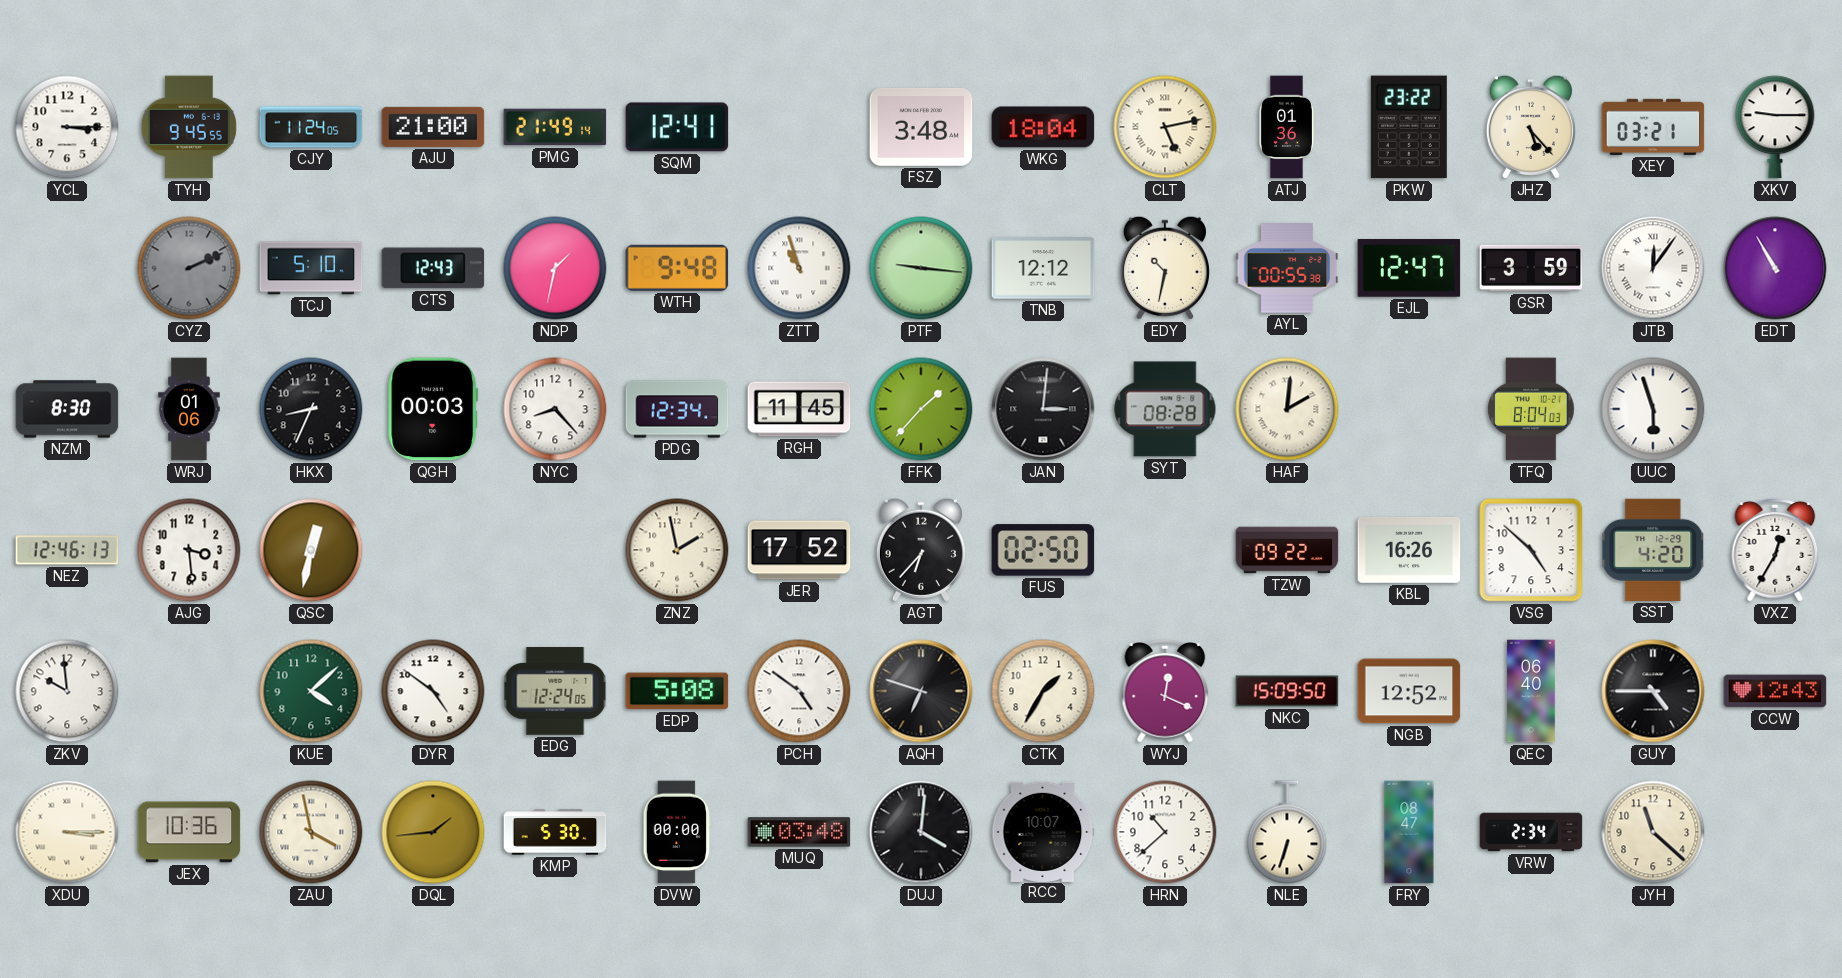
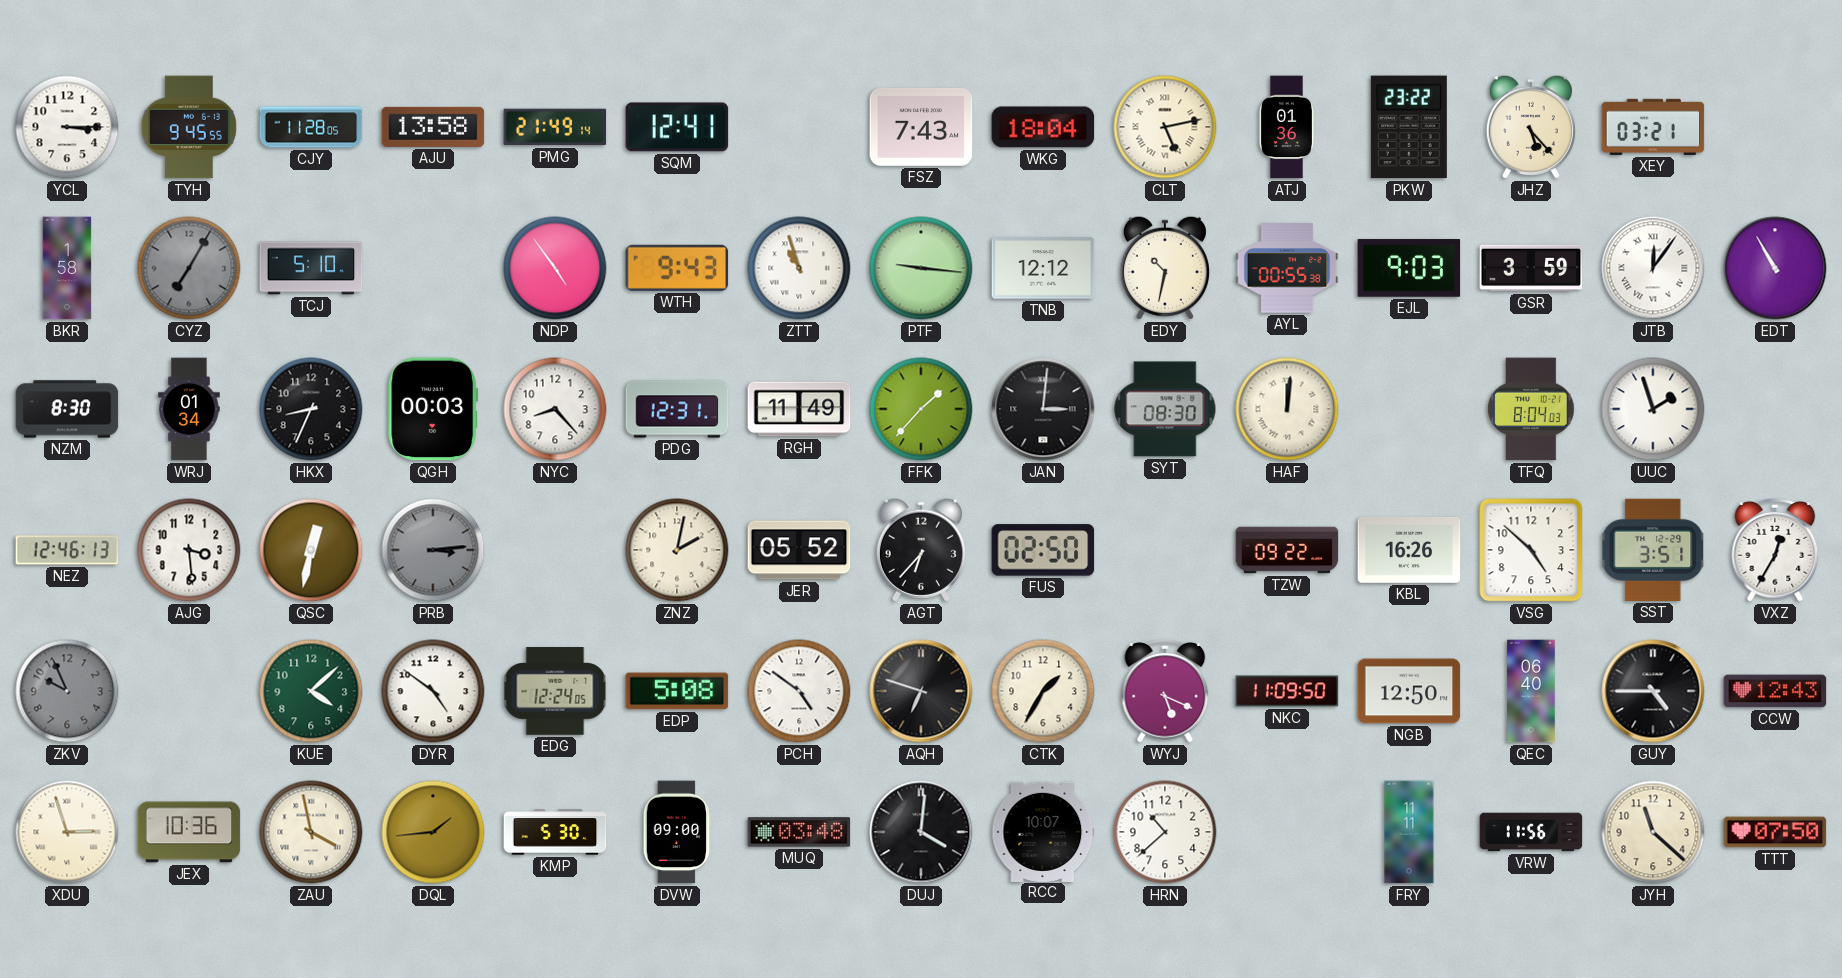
CJY: 11:24 -> 11:28 (311, 127)
AJU: 21:00 -> 13:58 (433, 127)
FSZ: 3:48 -> 7:43 (921, 127)
XKV: 9:15 -> none (1775, 127)
BKR: none -> 1:58 (67, 268)
CYZ: 2:11 -> 7:05 (189, 268)
CTS: 12:43 -> none (433, 268)
NDP: 1:32 -> 4:54 (555, 268)
WTH: 9:48 -> 9:43 (677, 268)
EJL: 12:47 -> 9:03 (1409, 268)
WRJ: 01:06 -> 01:34 (189, 409)
PDG: 12:34 -> 12:31 (677, 409)
RGH: 11:45 -> 11:49 (799, 409)
SYT: 08:28 -> 08:30 (1165, 409)
HAF: 2:01 -> 12:01 (1287, 409)
UUC: 5:57 -> 1:57 (1653, 409)
PRB: none -> 3:14 (433, 550)
ZNZ: 1:58 -> 2:02 (677, 550)
JER: 17:52 -> 05:52 (799, 550)
SST: 4:20 -> 3:51 (1653, 550)
ZKV: 9:59 -> 9:56 (67, 691)
ZKV dial: white -> grey (67, 691)
WYJ: 12:19 -> 5:19 (1165, 692)
NKC: 15:09 -> 11:09 (1287, 691)
NGB: 12:52 -> 12:50 (1409, 691)
XDU: 3:15 -> 2:57 (67, 832)
DVW: 00:00 -> 09:00 (677, 832)
NLE: 6:33 -> none (1287, 832)
FRY: 08:47 -> 11:11 (1409, 832)
VRW: 2:34 -> 11:56 (1531, 832)
TTT: none -> 07:50 (1775, 832)
